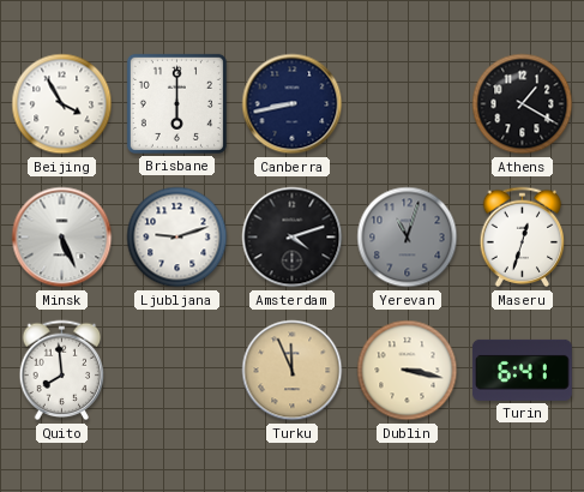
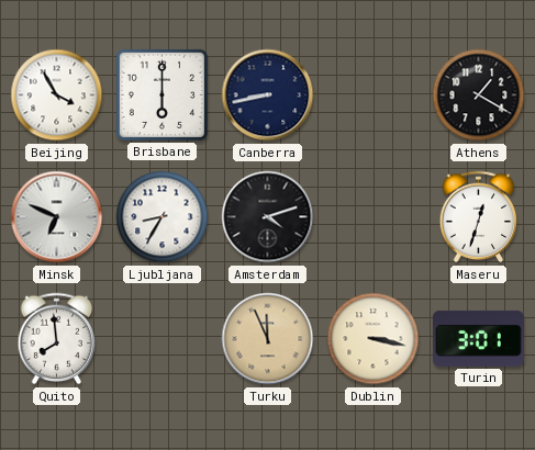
Minsk: 5:26 -> 6:49 (57, 217)
Ljubljana: 9:12 -> 8:35 (163, 217)
Yerevan: 11:03 -> none (408, 238)
Turin: 6:41 -> 3:01 (478, 338)
